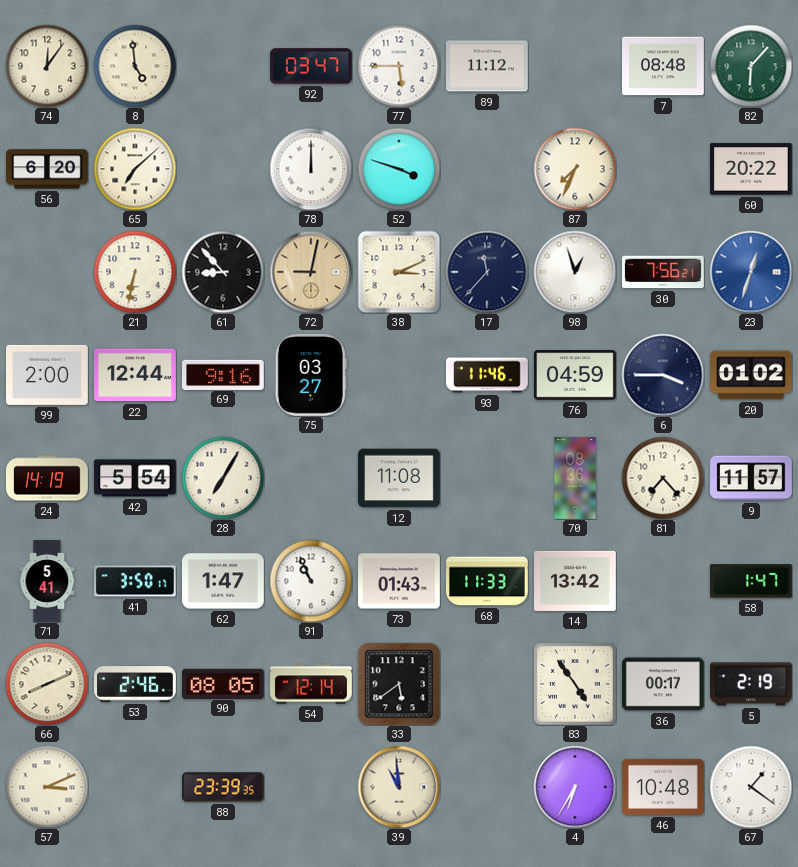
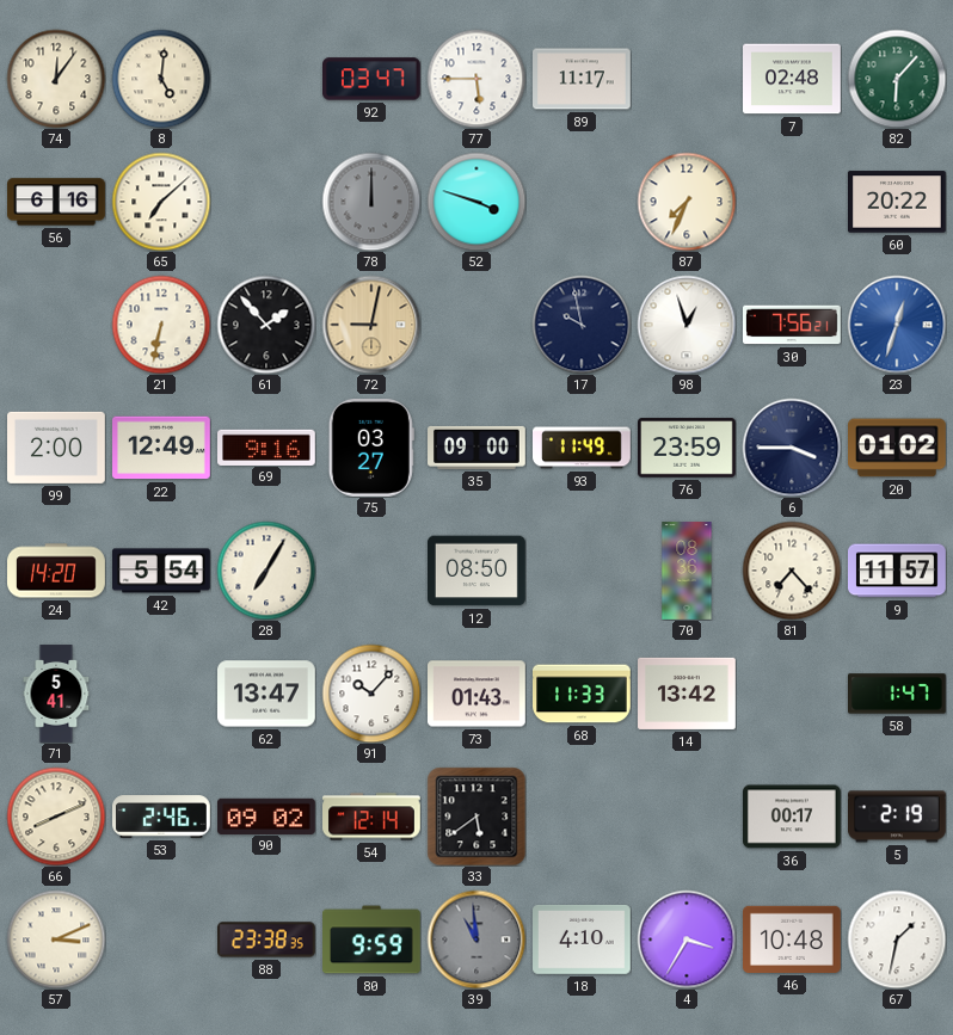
8: 4:59 -> 5:01 (161, 79)
89: 11:12 -> 11:17 (583, 79)
7: 08:48 -> 02:48 (793, 79)
56: 6:20 -> 6:16 (56, 202)
78 dial: white -> grey (371, 202)
61: 8:53 -> 1:53 (266, 325)
38: 3:11 -> none (399, 272)
17: 11:37 -> 9:58 (582, 325)
22: 12:44 -> 12:49 (162, 448)
35: none -> 09:00 (478, 448)
93: 11:46 -> 11:49 (583, 448)
76: 04:59 -> 23:59 (688, 448)
24: 14:19 -> 14:20 (56, 571)
12: 11:08 -> 08:50 (478, 571)
41: 3:50 -> none (136, 581)
62: 1:47 -> 13:47 (268, 694)
91: 10:56 -> 10:07 (371, 694)
90: 08:05 -> 09:02 (268, 815)
83: 4:54 -> none (575, 684)
88: 23:39 -> 23:38 (268, 939)
80: none -> 9:59 (373, 939)
39 dial: cream -> grey (476, 939)
18: none -> 4:10 (583, 941)
4: 6:35 -> 3:35 (687, 939)
67: 1:21 -> 1:32 (897, 939)
